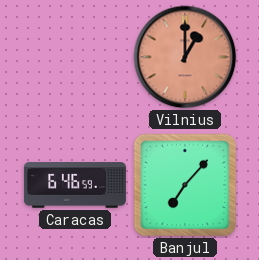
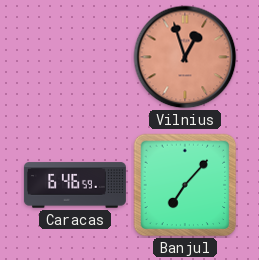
Vilnius: 1:00 -> 12:57 (185, 57)
